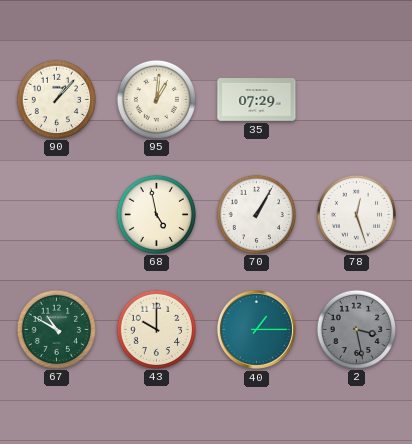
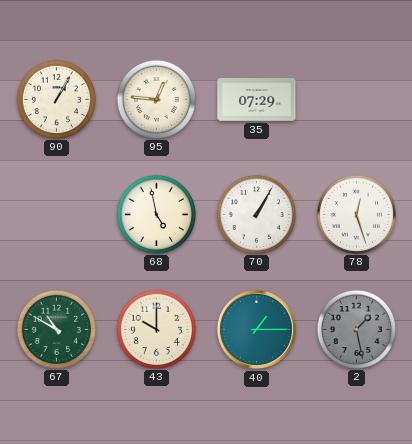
90: 1:07 -> 1:05 (56, 99)
95: 1:01 -> 12:46 (156, 99)
2: 3:28 -> 1:28 (356, 329)
